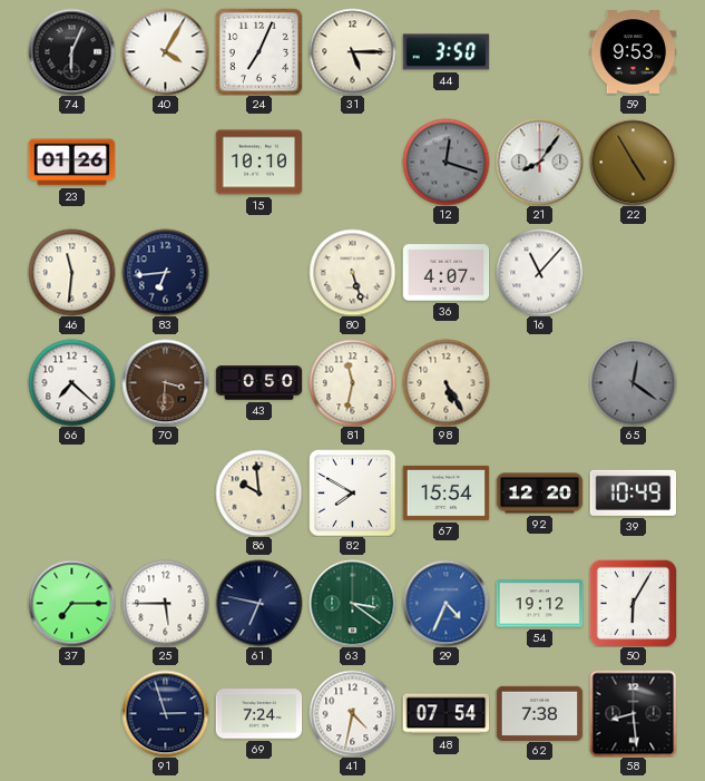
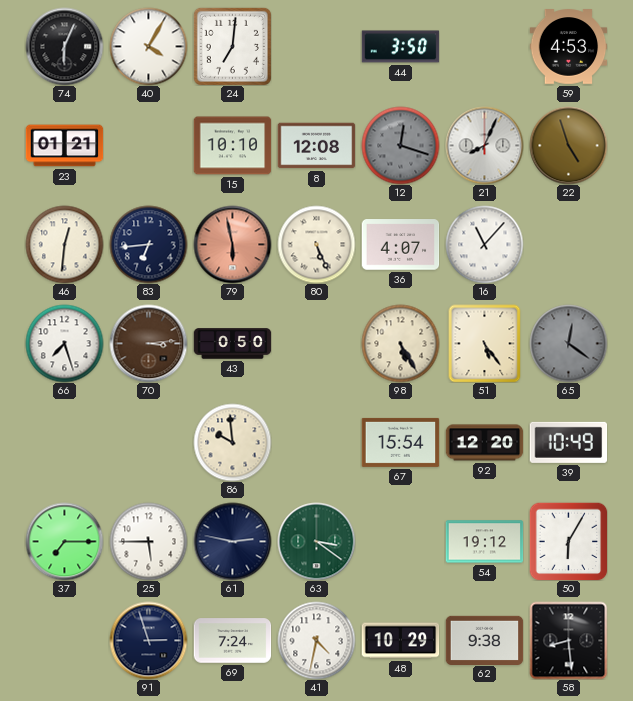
24: 7:04 -> 7:01 (232, 46)
31: 5:15 -> none (352, 51)
59: 9:53 -> 4:53 (568, 47)
23: 01:26 -> 01:21 (64, 146)
8: none -> 12:08 (316, 146)
21: 8:06 -> 8:04 (484, 145)
22: 4:55 -> 4:57 (568, 145)
46: 11:31 -> 12:31 (64, 244)
79: none -> 5:58 (232, 244)
80: 5:27 -> 5:26 (316, 244)
66: 7:22 -> 7:27 (64, 343)
70: 3:31 -> 3:14 (148, 343)
81: 11:32 -> none (352, 382)
51: none -> 5:24 (485, 343)
82: 7:50 -> none (352, 492)
61: 6:47 -> 2:47 (232, 541)
29: 4:34 -> none (445, 603)
48: 07:54 -> 10:29 (400, 641)
62: 7:38 -> 9:38 (484, 640)
